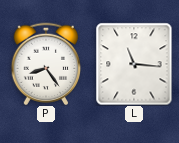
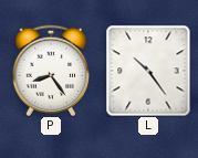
L: 11:16 -> 10:24 (148, 71)
